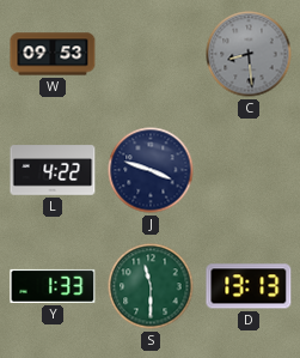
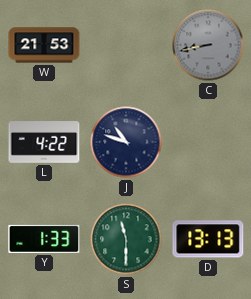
W: 09:53 -> 21:53 (44, 45)
C: 8:29 -> 8:43 (208, 45)
J: 3:48 -> 10:48 (126, 142)
